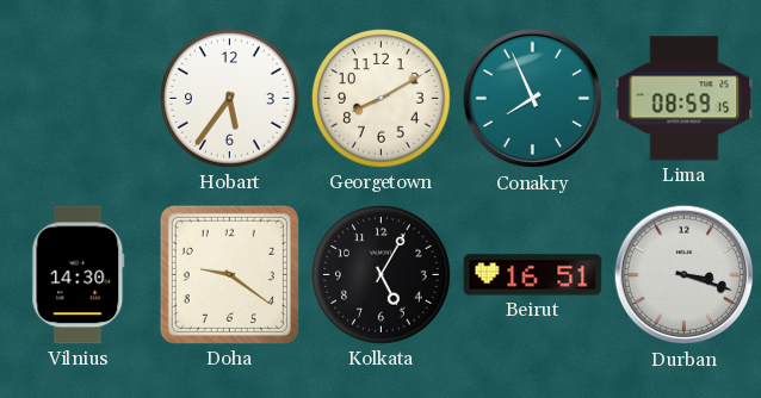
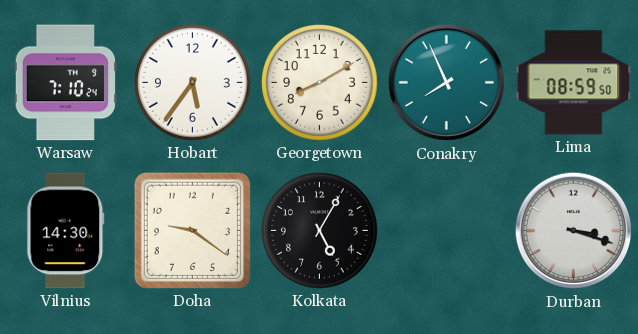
Warsaw: none -> 7:10 (66, 83)
Lima: 08:59:15 -> 08:59:50 (574, 83)
Beirut: 16:51 -> none (533, 275)
